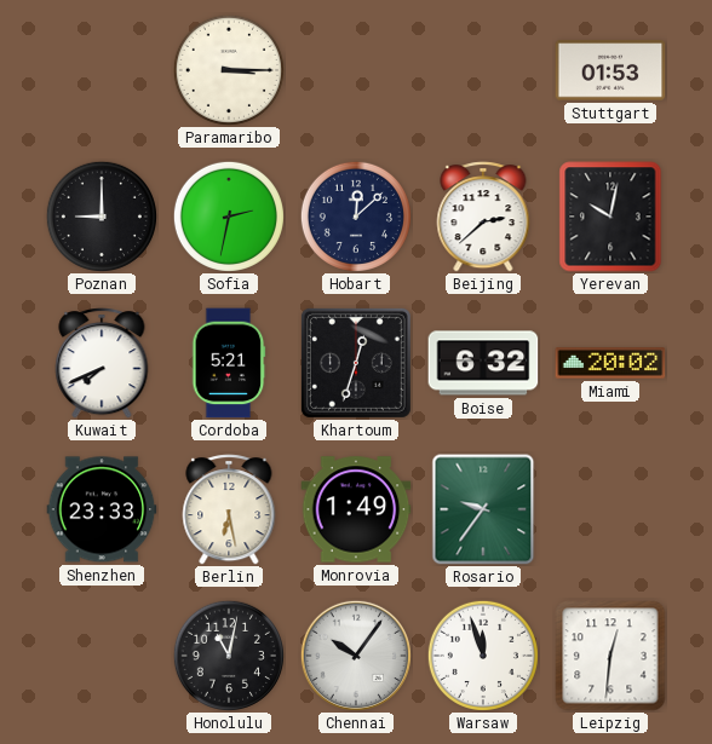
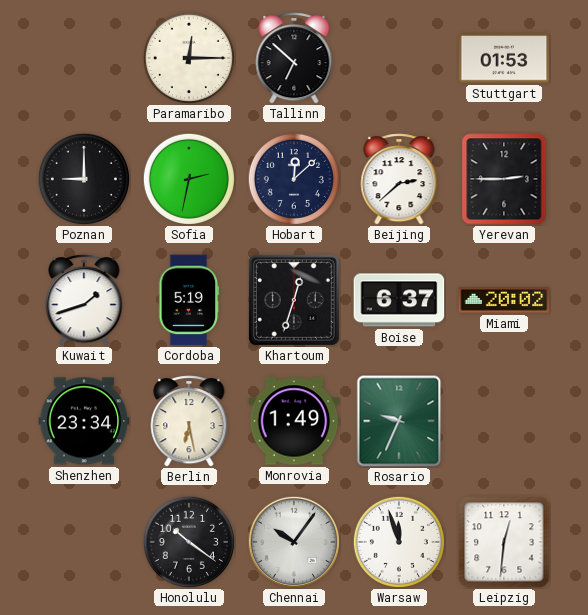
Paramaribo: 3:15 -> 12:15 (189, 58)
Tallinn: none -> 6:52 (294, 58)
Yerevan: 10:02 -> 2:45 (504, 179)
Kuwait: 7:41 -> 1:42 (84, 300)
Cordoba: 5:21 -> 5:19 (189, 300)
Boise: 6:32 -> 6:37 (399, 300)
Shenzhen: 23:33 -> 23:34 (84, 421)
Rosario: 9:36 -> 9:34 (399, 421)
Honolulu: 11:02 -> 10:21 (189, 542)
